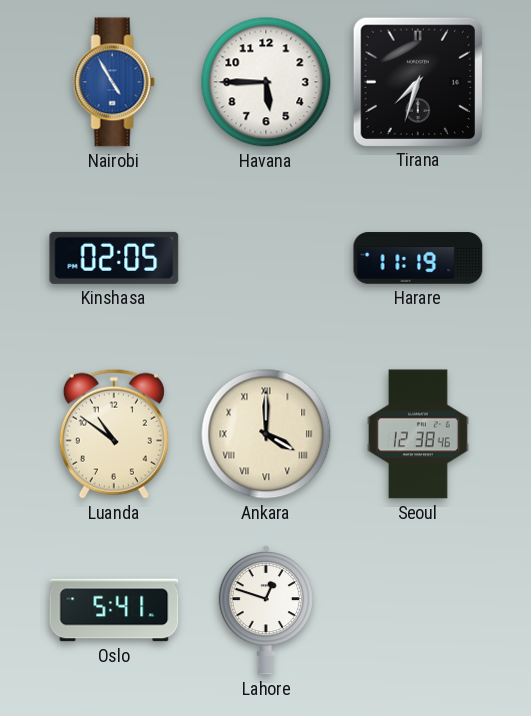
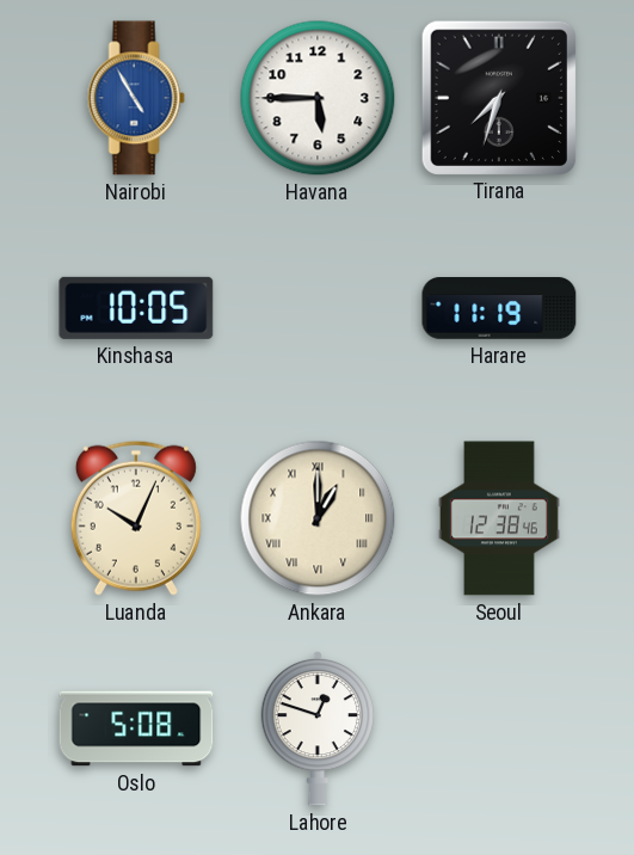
Kinshasa: 02:05 -> 10:05 (136, 308)
Luanda: 10:51 -> 10:04 (136, 518)
Ankara: 4:00 -> 1:00 (318, 518)
Oslo: 5:41 -> 5:08 (136, 728)
